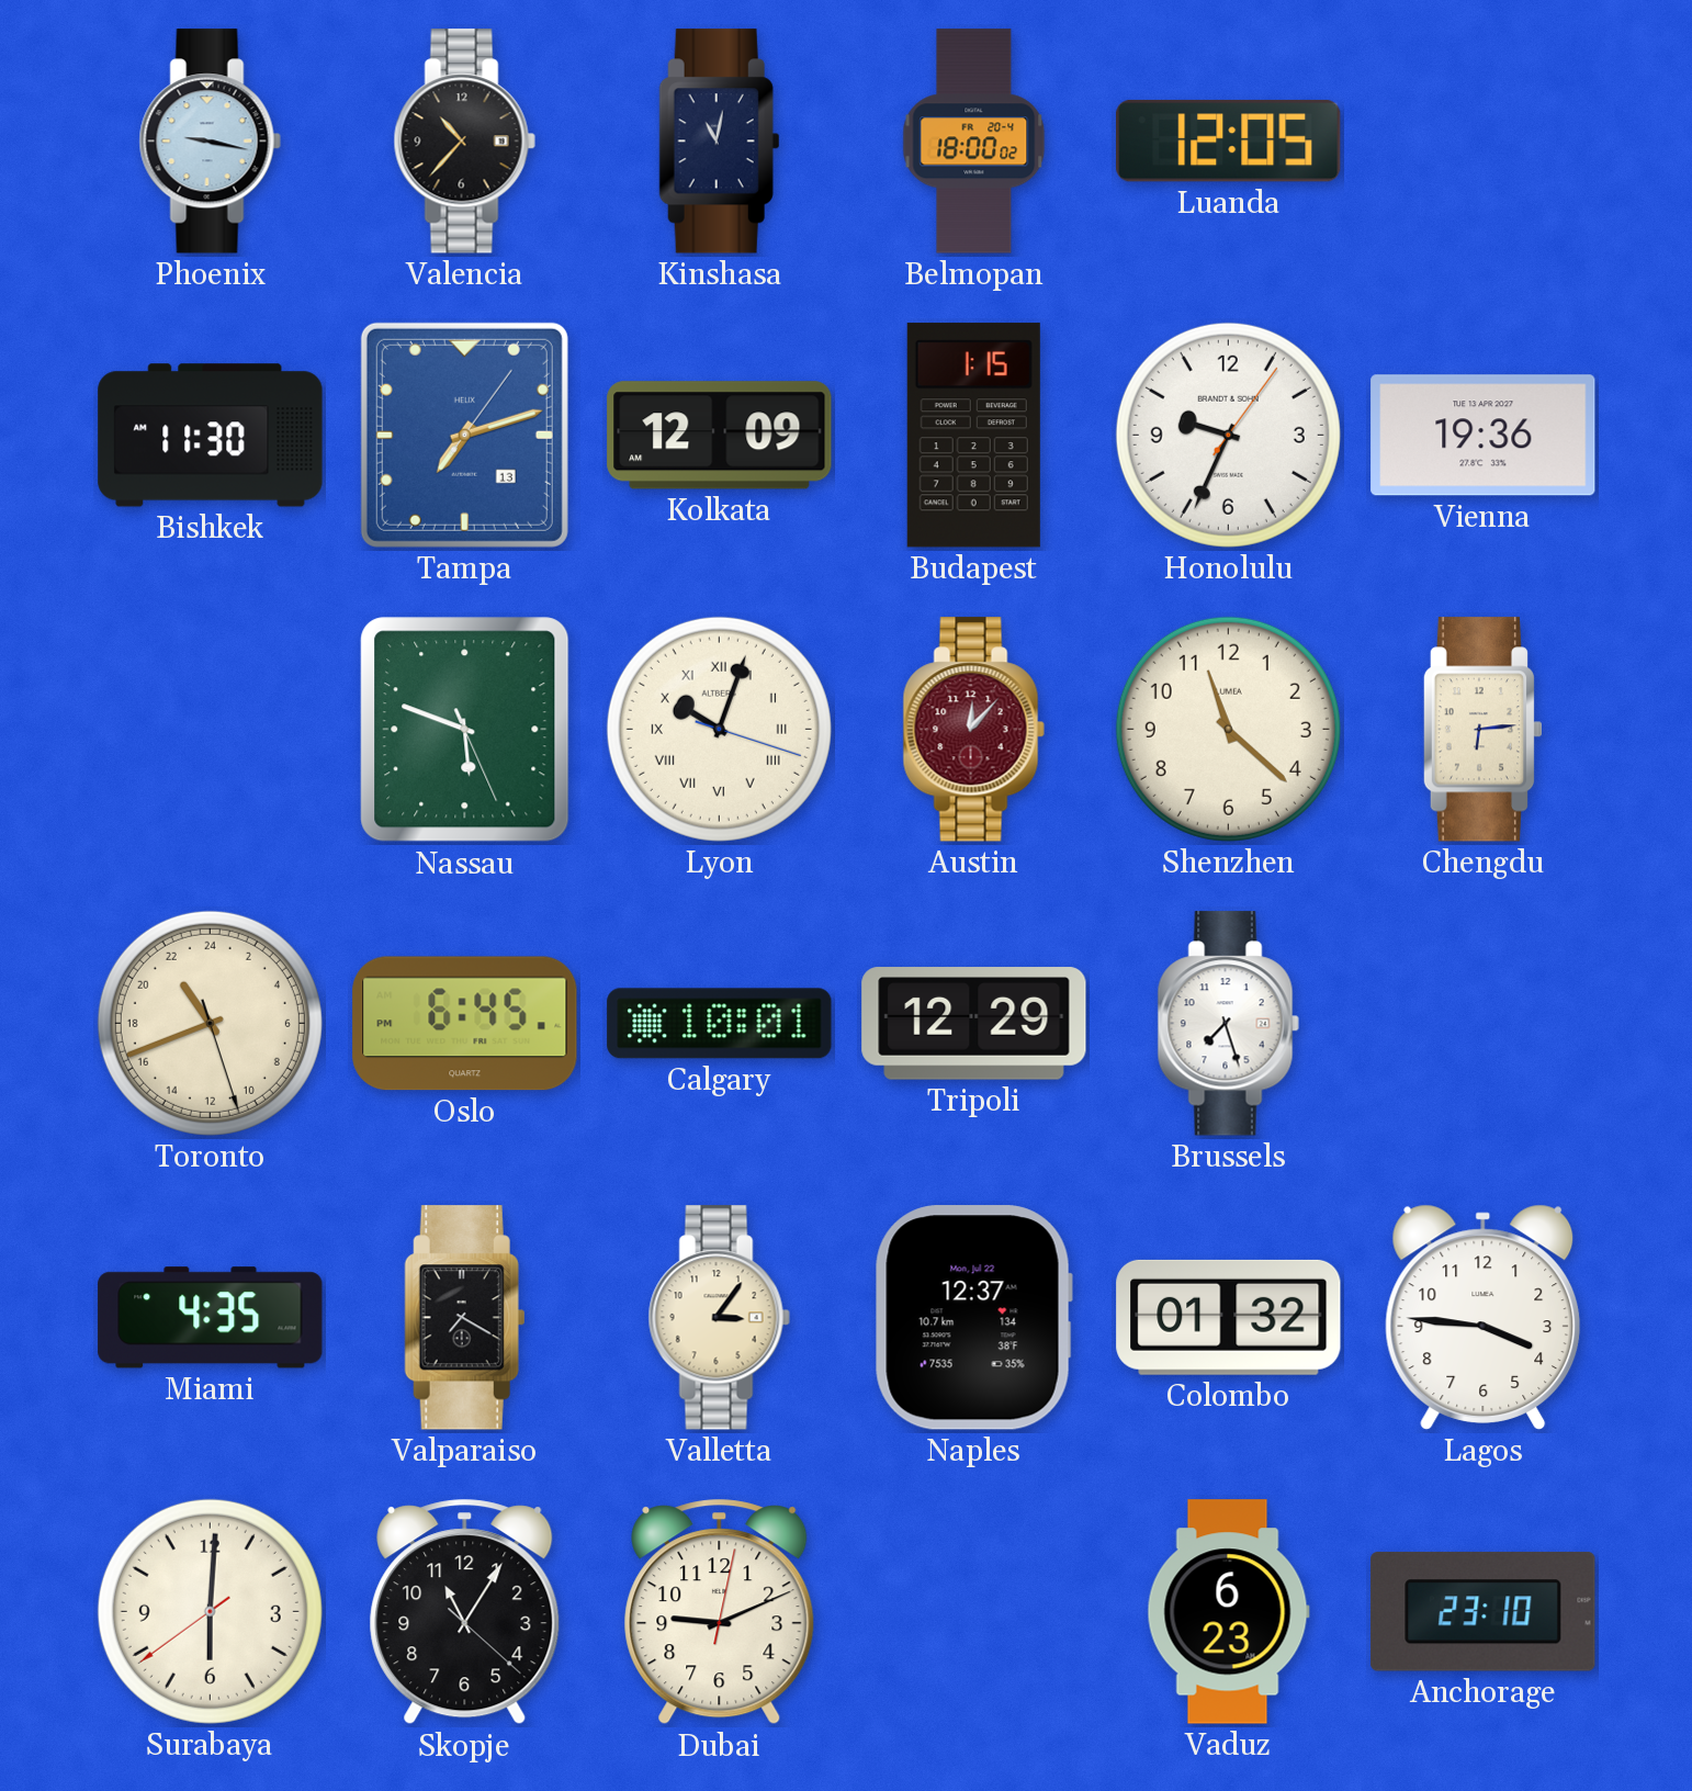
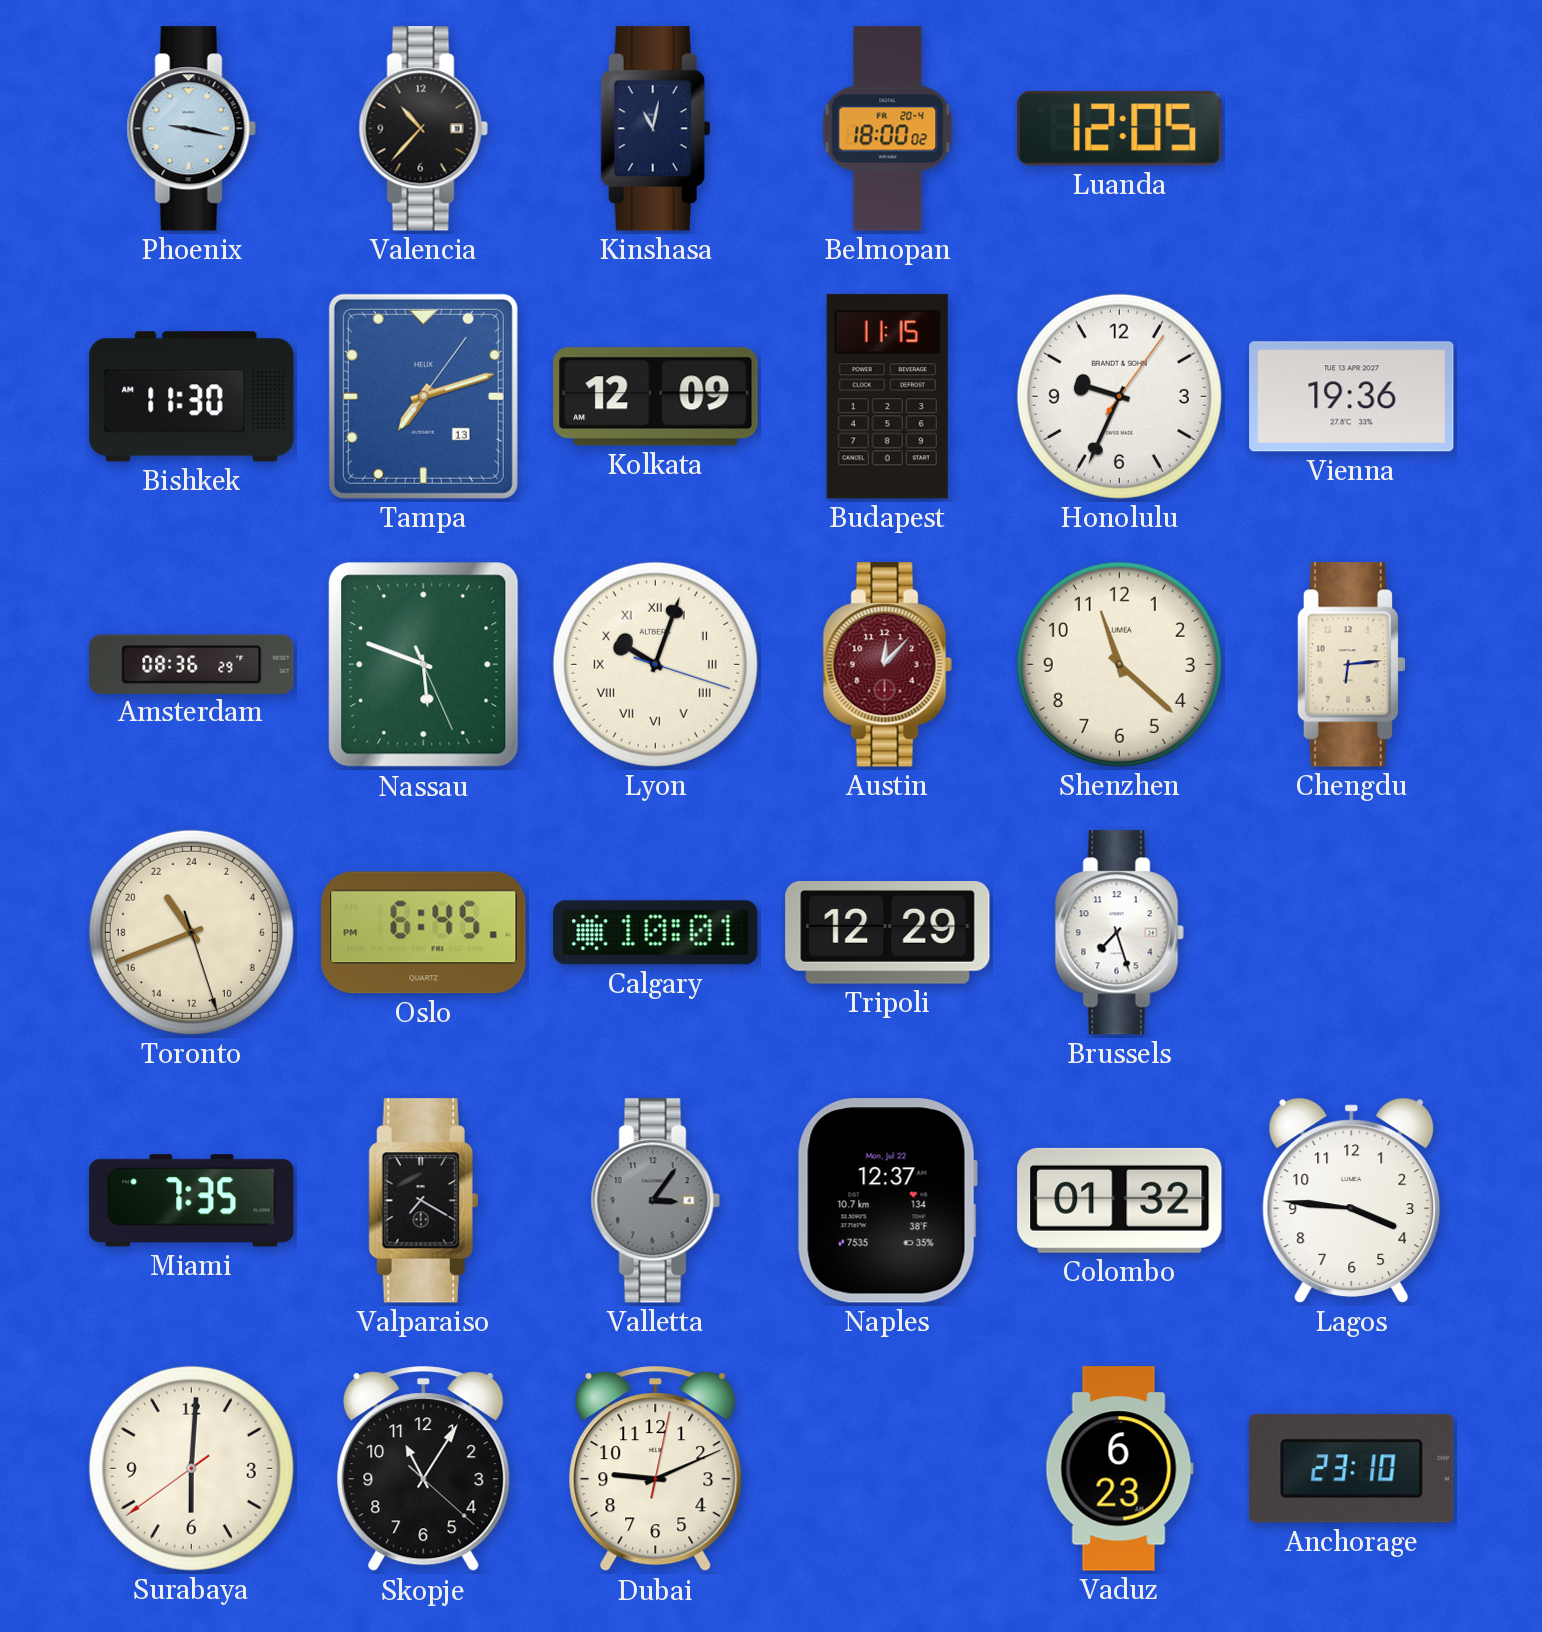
Budapest: 1:15 -> 11:15 (887, 397)
Amsterdam: none -> 08:36 (192, 664)
Miami: 4:35 -> 7:35 (192, 1201)
Valletta dial: cream -> grey (655, 1201)
